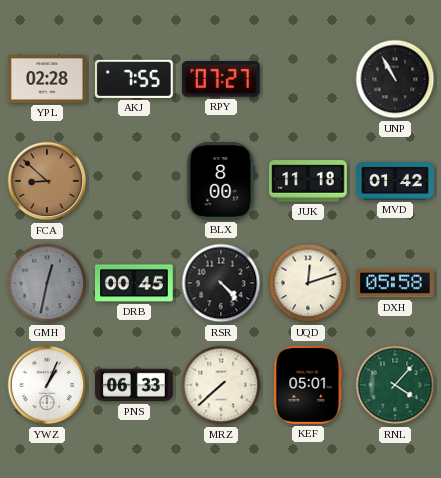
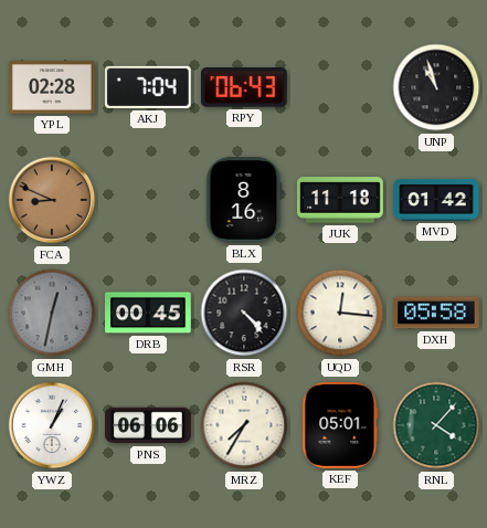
AKJ: 7:55 -> 7:04 (149, 87)
RPY: 07:27 -> 06:43 (244, 87)
UNP: 10:55 -> 10:57 (436, 87)
FCA: 8:52 -> 8:49 (52, 200)
BLX: 8:00 -> 8:16 (244, 201)
UQD: 12:12 -> 12:16 (340, 313)
PNS: 06:33 -> 06:06 (148, 425)
MRZ: 7:38 -> 7:35 (244, 425)
